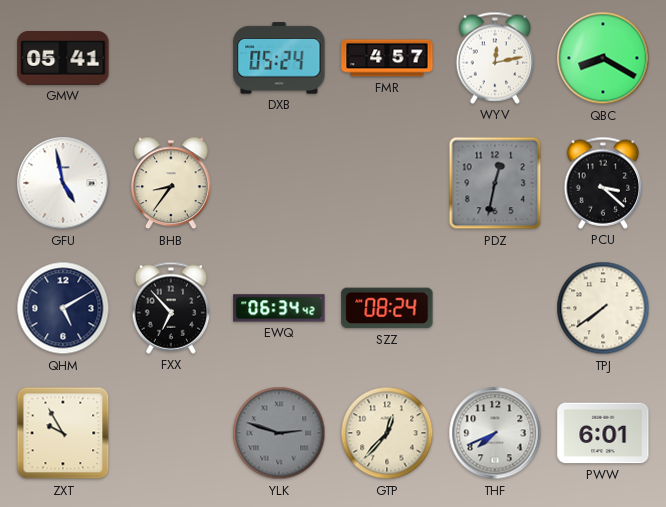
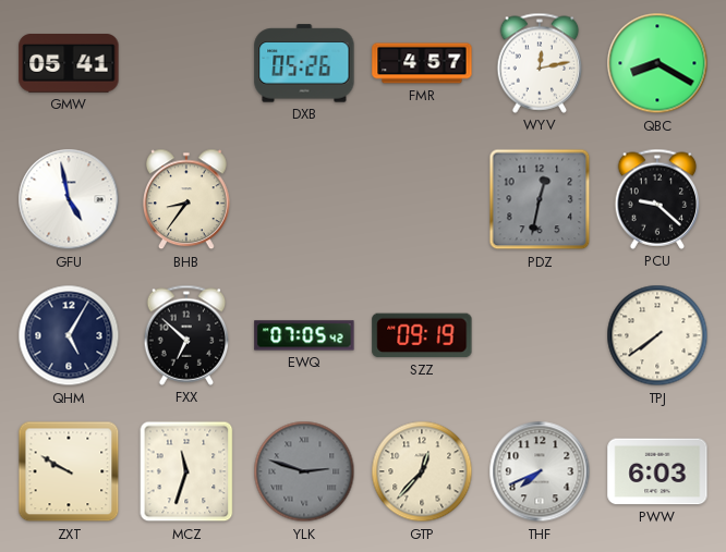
DXB: 05:24 -> 05:26 (304, 63)
PCU: 3:22 -> 9:22 (657, 199)
QHM: 5:10 -> 5:05 (69, 335)
FXX: 6:53 -> 6:52 (186, 335)
EWQ: 06:34 -> 07:05 (304, 335)
SZZ: 08:24 -> 09:19 (422, 335)
ZXT: 9:55 -> 9:50 (69, 471)
MCZ: none -> 11:33 (186, 471)
PWW: 6:01 -> 6:03 (657, 471)
